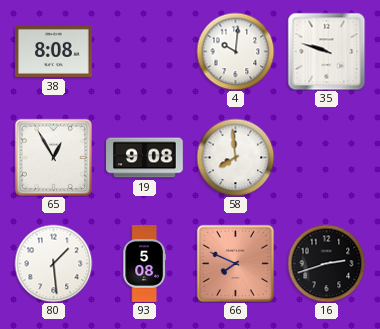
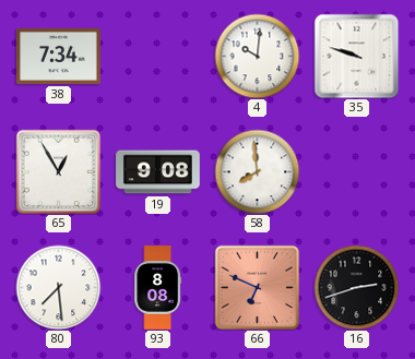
38: 8:08 -> 7:34 (59, 56)
80: 1:29 -> 7:29 (58, 287)
93: 5:08 -> 8:08 (157, 288)
66: 7:49 -> 6:49 (257, 287)
